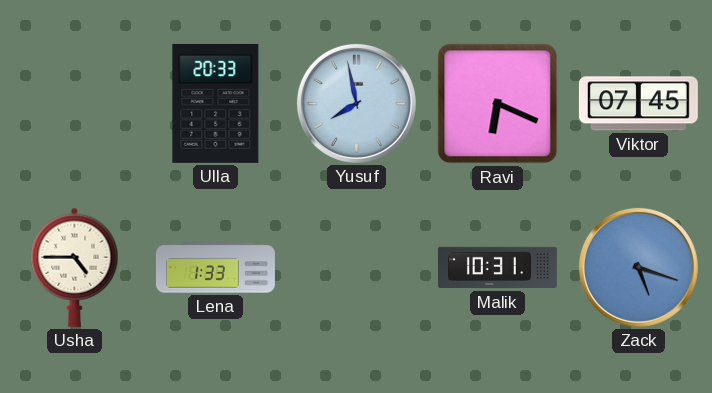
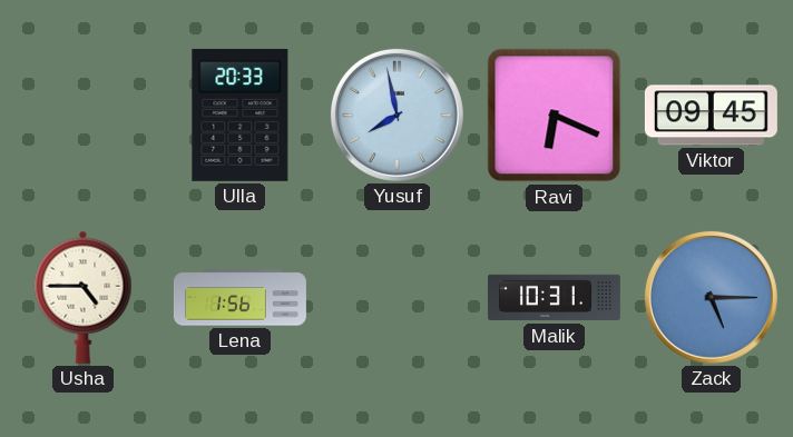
Viktor: 07:45 -> 09:45 (711, 116)
Lena: 1:33 -> 1:56 (241, 298)
Zack: 5:18 -> 5:15 (711, 297)
